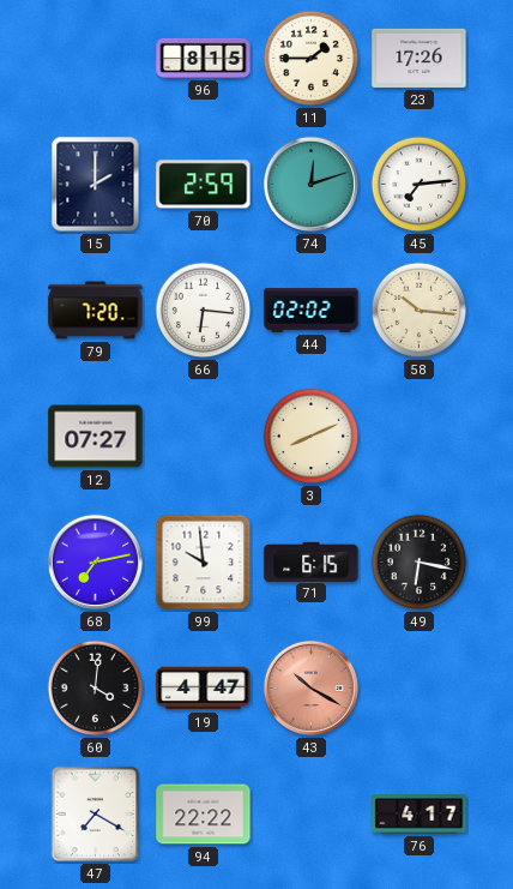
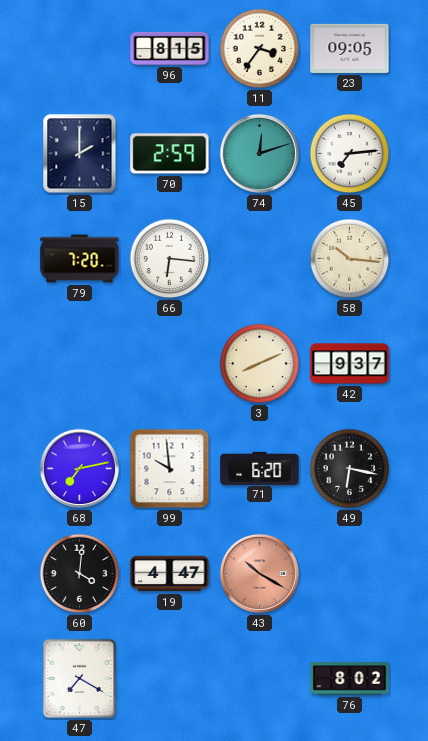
11: 1:45 -> 3:36 (260, 49)
23: 17:26 -> 09:05 (350, 48)
44: 02:02 -> none (312, 311)
12: 07:27 -> none (96, 437)
42: none -> 9:37 (350, 364)
71: 6:15 -> 6:20 (260, 468)
94: 22:22 -> none (204, 815)
76: 4:17 -> 8:02 (350, 679)
